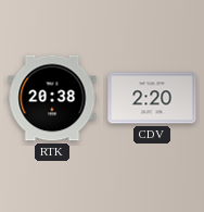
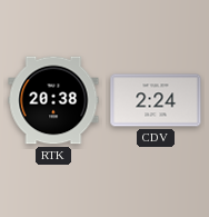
CDV: 2:20 -> 2:24 (156, 100)
